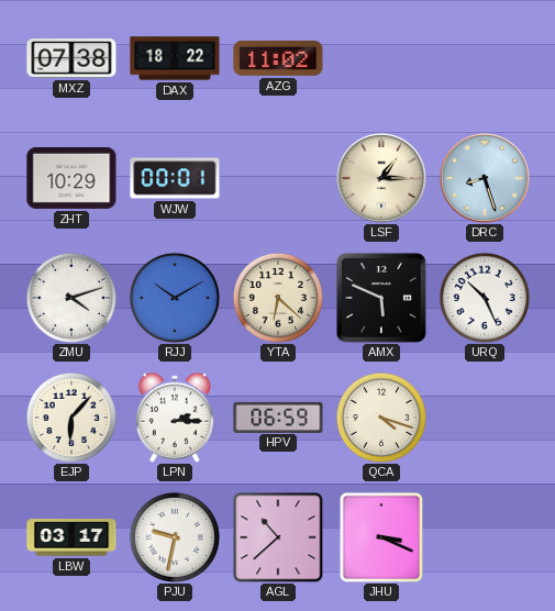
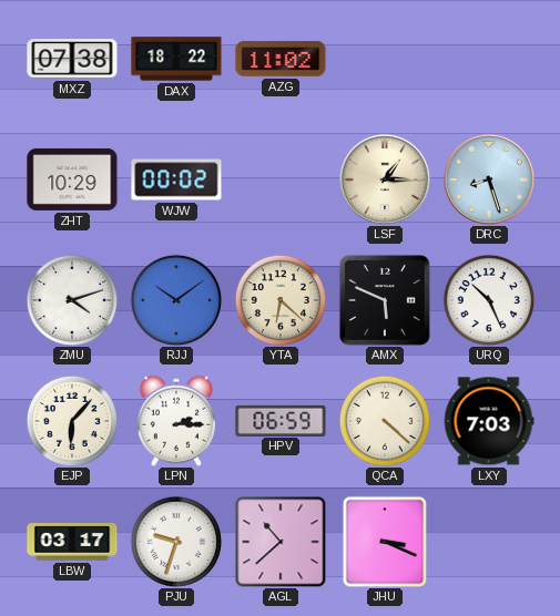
WJW: 00:01 -> 00:02 (176, 179)
RJJ: 10:10 -> 10:09 (175, 299)
QCA: 4:18 -> 4:22 (384, 420)
LXY: none -> 7:03 (489, 421)
PJU: 9:32 -> 9:33 (175, 541)
